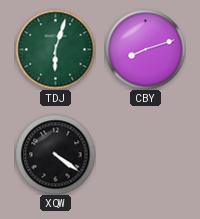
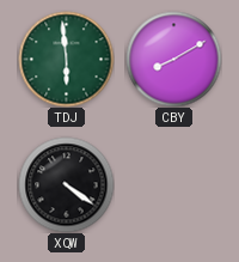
TDJ: 6:03 -> 5:59 (66, 59)
CBY: 8:12 -> 8:10 (173, 59)
